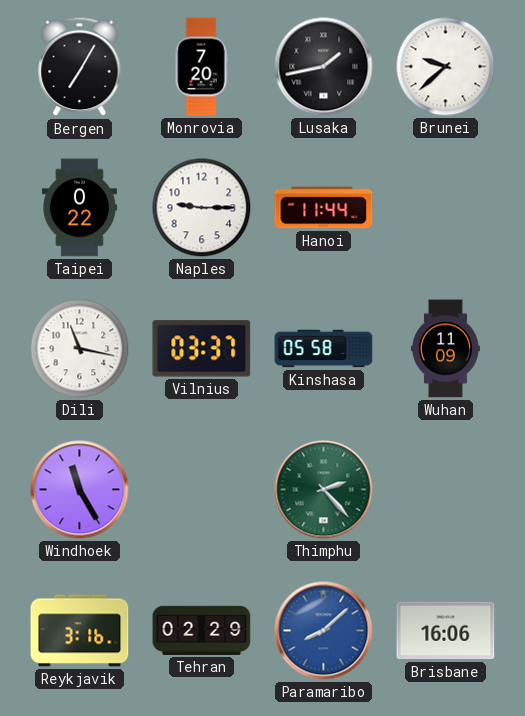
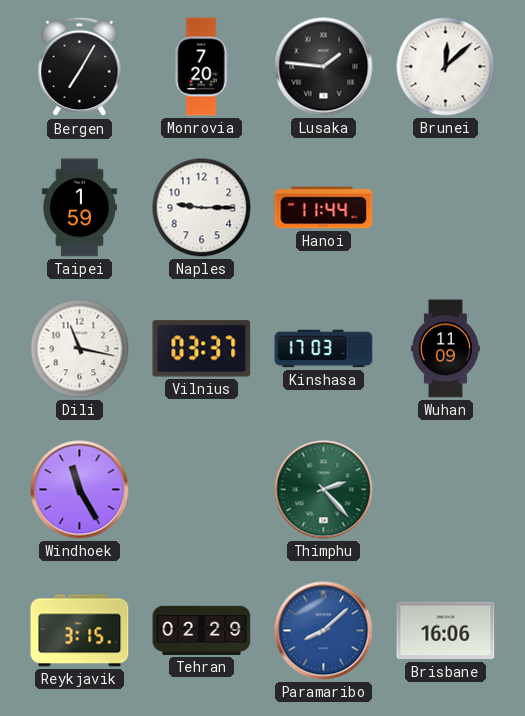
Lusaka: 1:43 -> 1:46 (324, 67)
Brunei: 9:38 -> 12:08 (446, 67)
Taipei: 0:22 -> 1:59 (79, 208)
Kinshasa: 05:58 -> 17:03 (324, 349)
Reykjavik: 3:16 -> 3:15 (80, 631)
